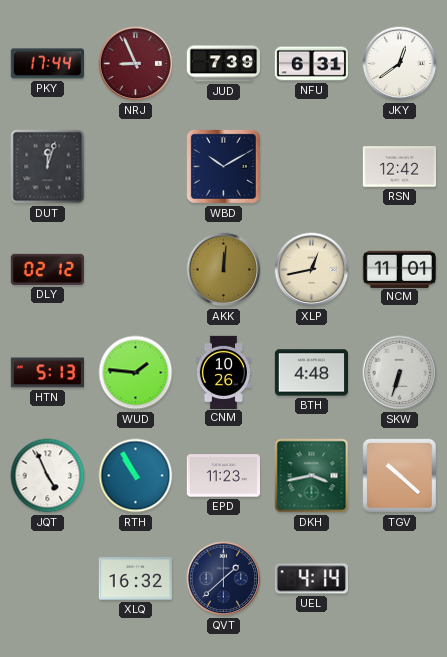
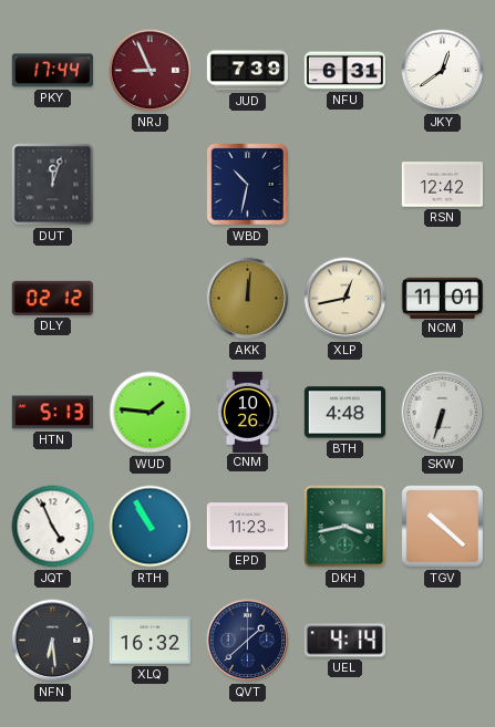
WBD: 10:10 -> 10:32 (247, 184)
NFN: none -> 6:29 (53, 641)
